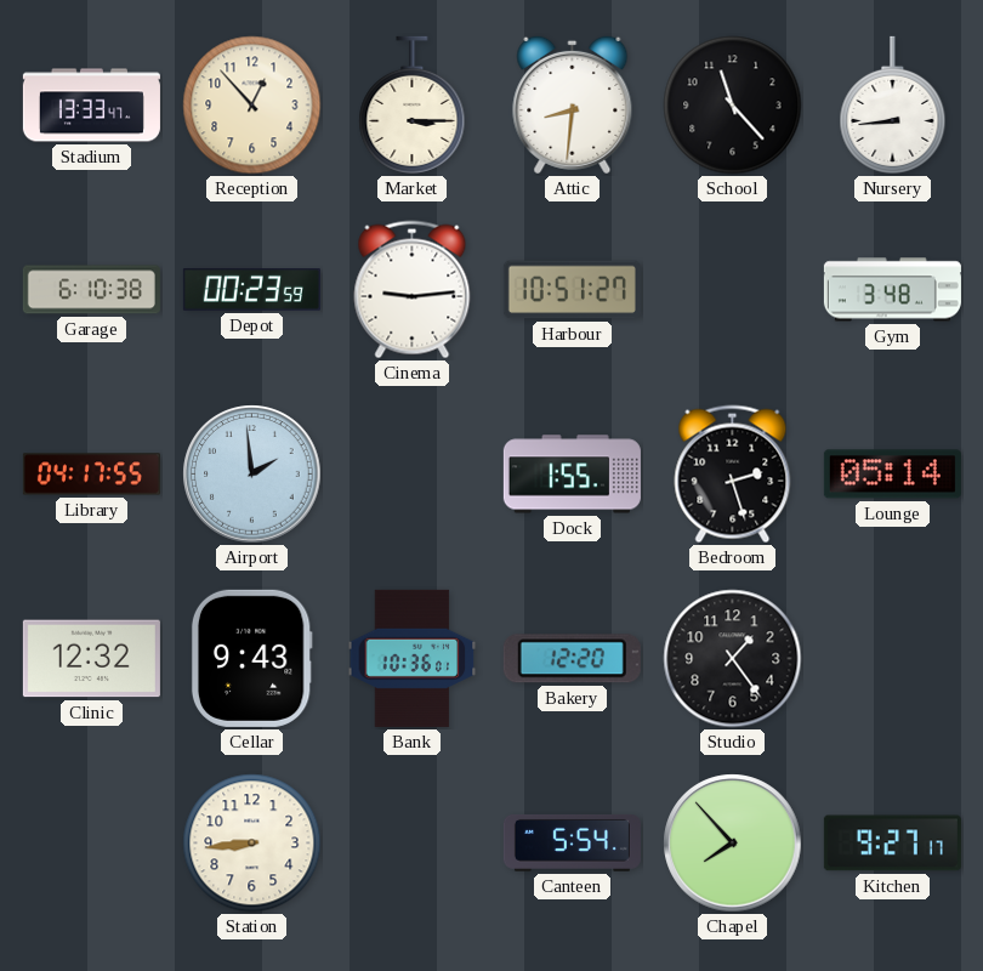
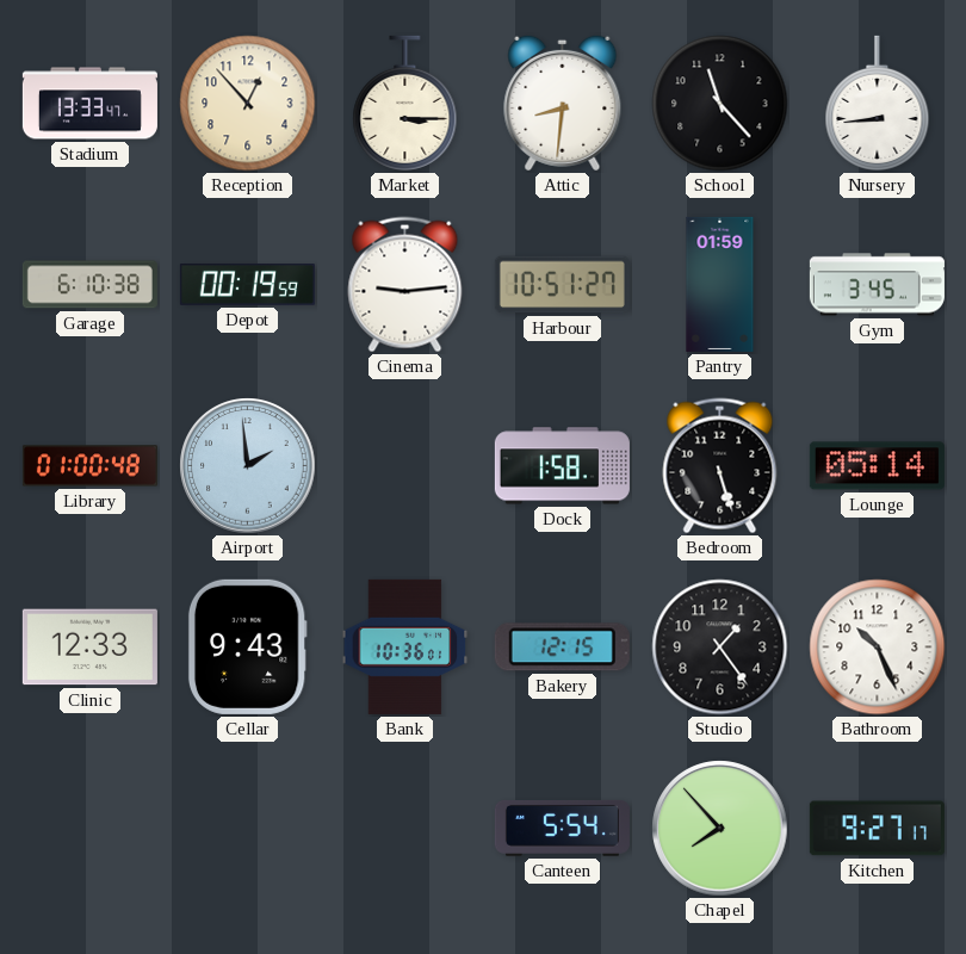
Depot: 00:23 -> 00:19 (247, 285)
Pantry: none -> 01:59 (720, 284)
Gym: 3:48 -> 3:45 (877, 285)
Library: 04:17 -> 01:00 (89, 466)
Dock: 1:55 -> 1:58 (562, 466)
Bedroom: 2:27 -> 5:27 (720, 466)
Clinic: 12:32 -> 12:33 (89, 648)
Bakery: 12:20 -> 12:15 (562, 648)
Bathroom: none -> 10:26 (878, 648)
Station: 8:44 -> none (252, 844)
